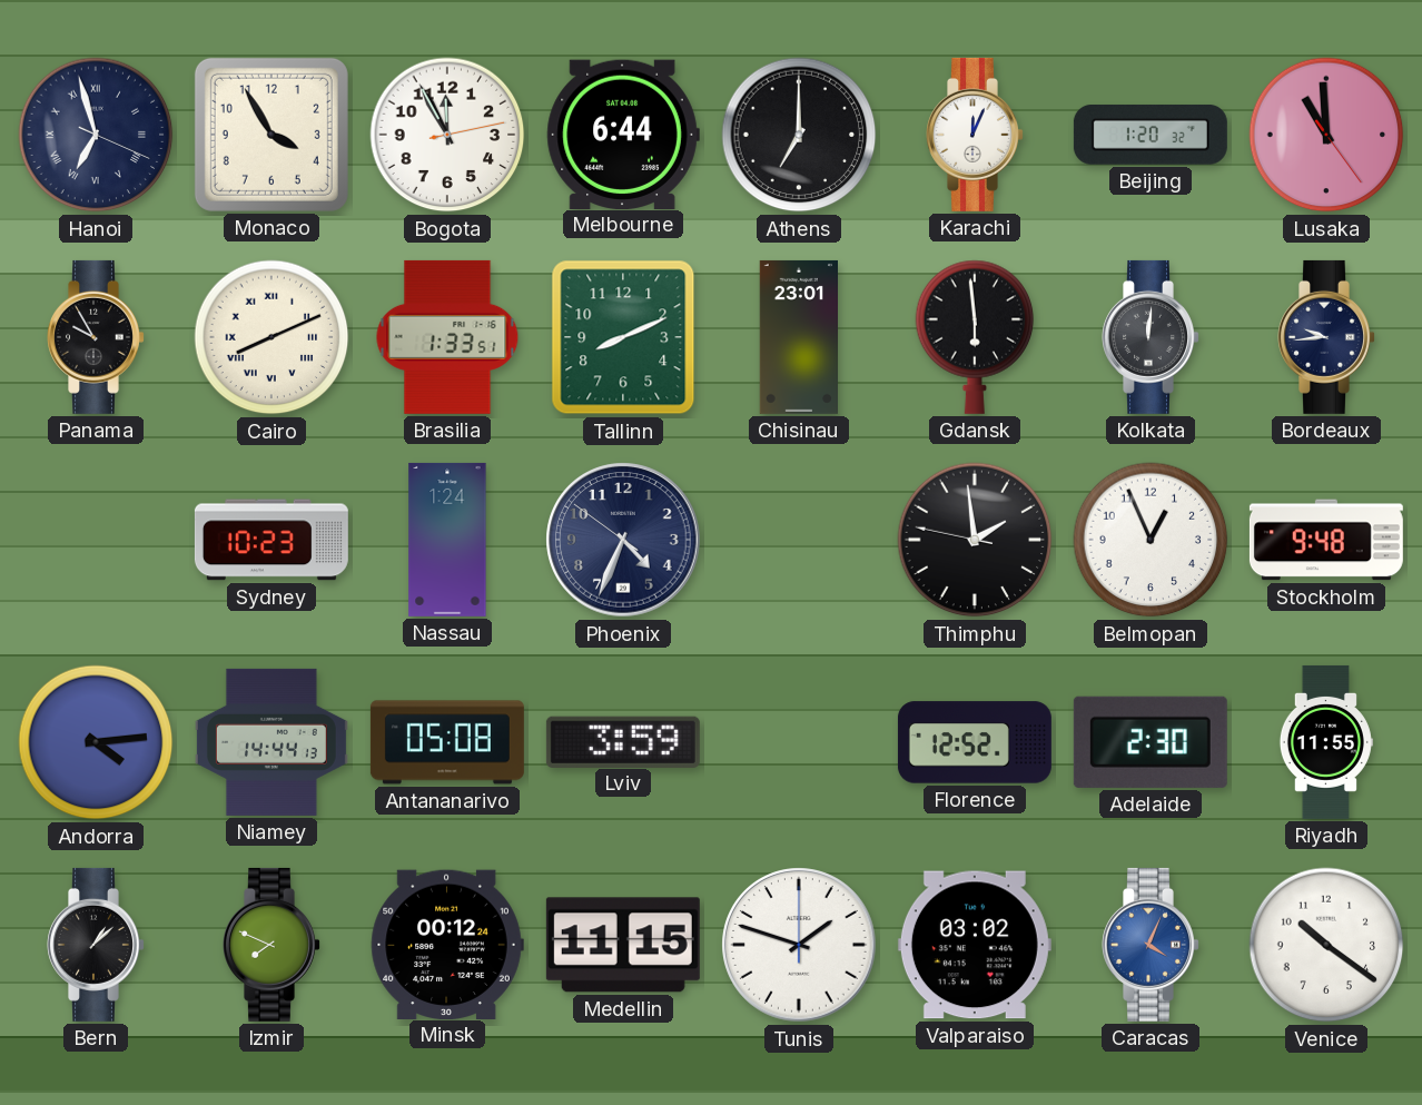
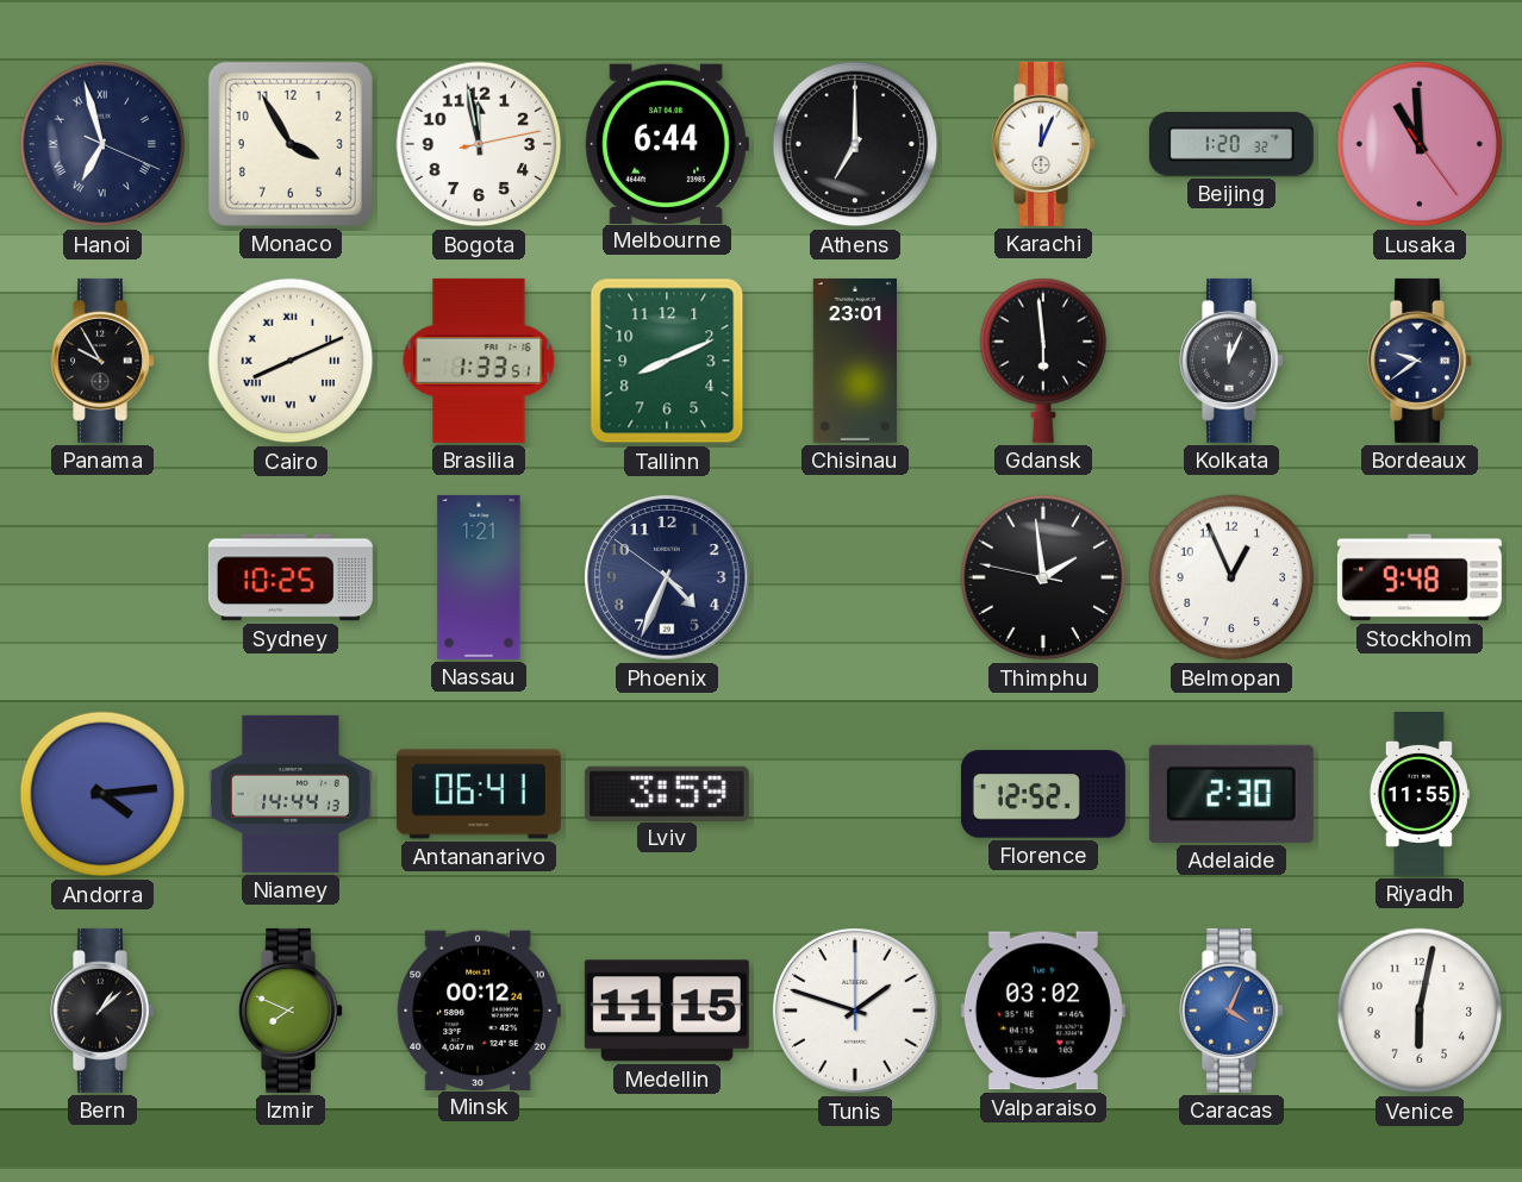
Bogota: 11:55 -> 11:58 (479, 144)
Kolkata: 12:01 -> 12:04 (1233, 361)
Bordeaux: 9:44 -> 9:39 (1421, 361)
Sydney: 10:23 -> 10:25 (291, 577)
Nassau: 1:24 -> 1:21 (479, 577)
Antananarivo: 05:08 -> 06:41 (479, 794)
Venice: 10:21 -> 6:02 (1420, 1011)
